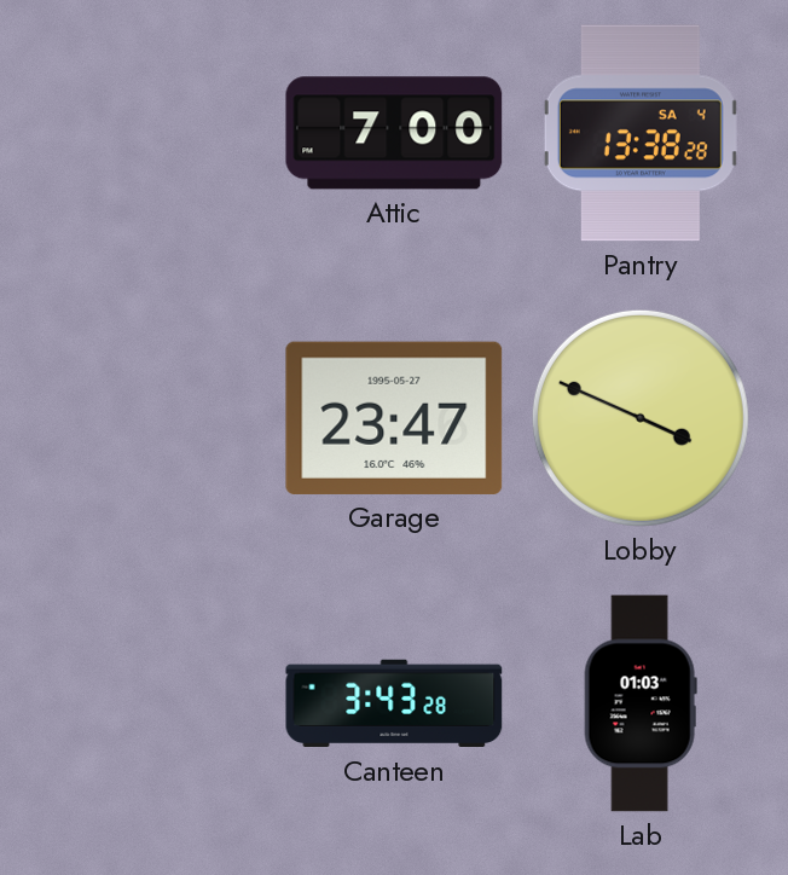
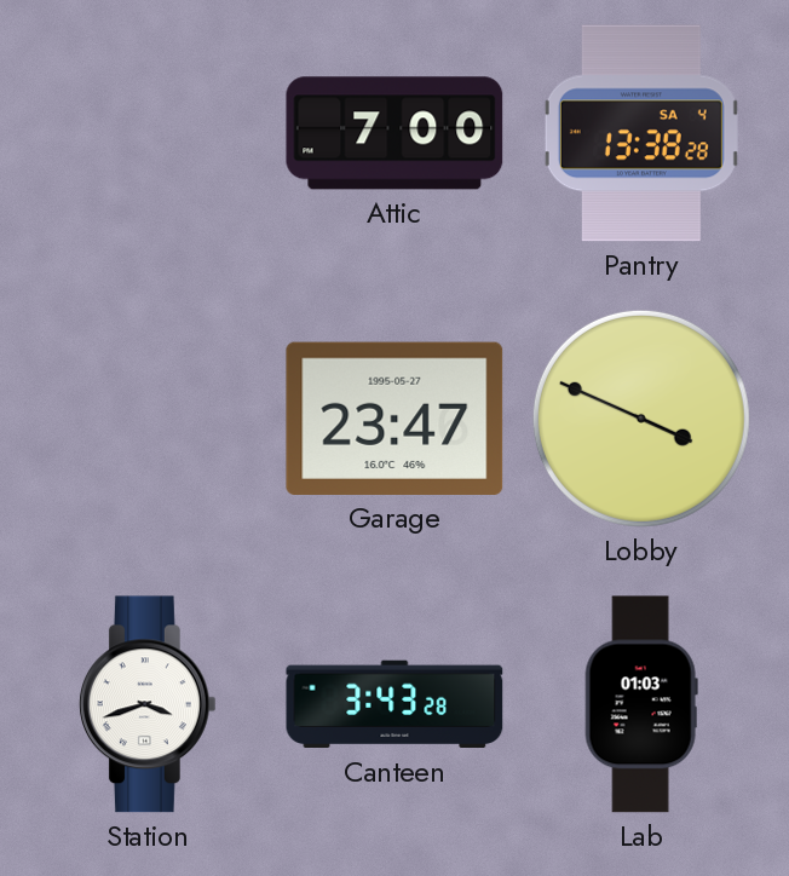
Station: none -> 3:42 (148, 704)
